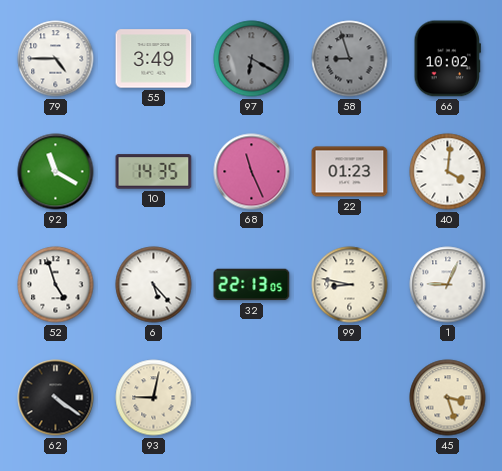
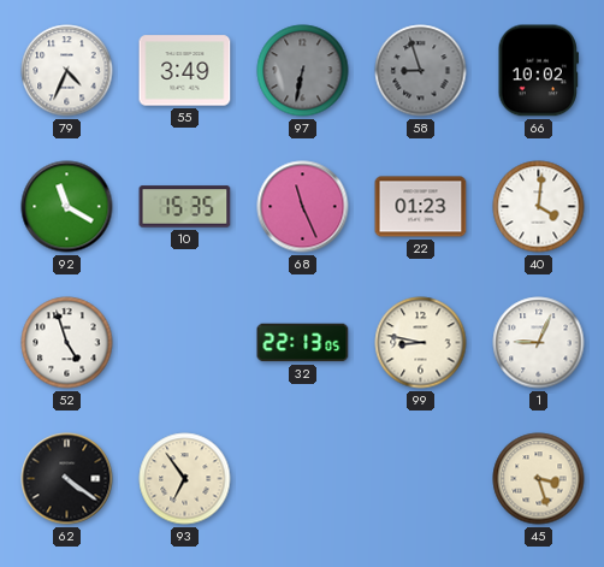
79: 4:45 -> 4:34 (67, 71)
97: 6:20 -> 6:32 (303, 71)
10: 14:35 -> 15:35 (185, 207)
6: 5:23 -> none (154, 285)
93: 9:02 -> 6:54 (185, 479)
